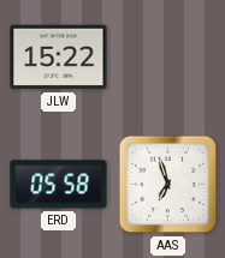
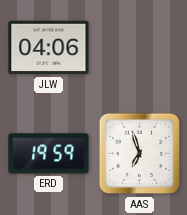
JLW: 15:22 -> 04:06 (49, 48)
ERD: 05:58 -> 19:59 (49, 154)
